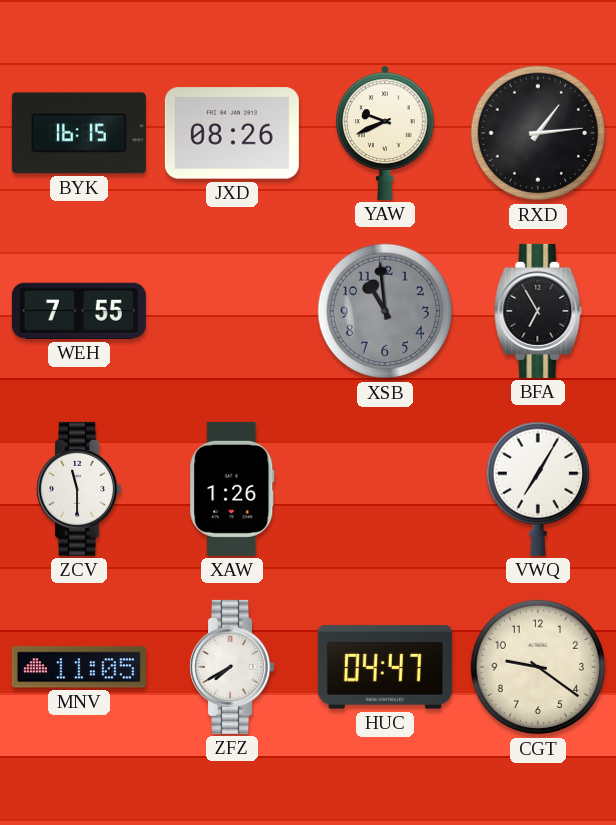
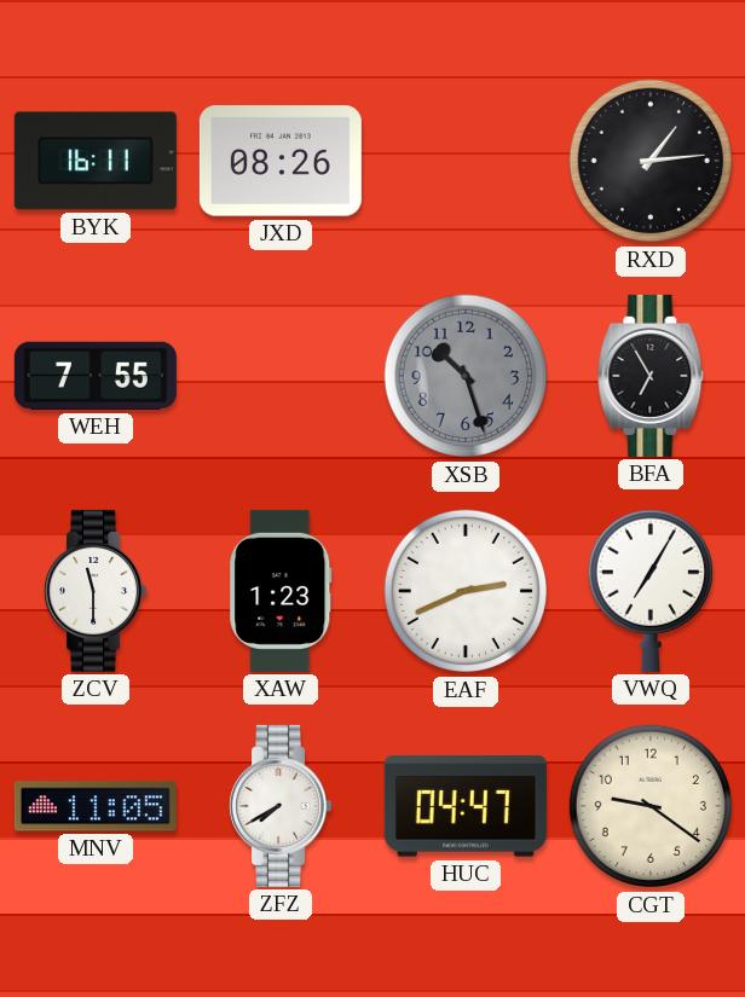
BYK: 16:15 -> 16:11 (96, 161)
YAW: 9:41 -> none (385, 133)
XSB: 10:59 -> 10:27 (466, 376)
XAW: 1:26 -> 1:23 (281, 591)
EAF: none -> 2:41 (466, 591)
